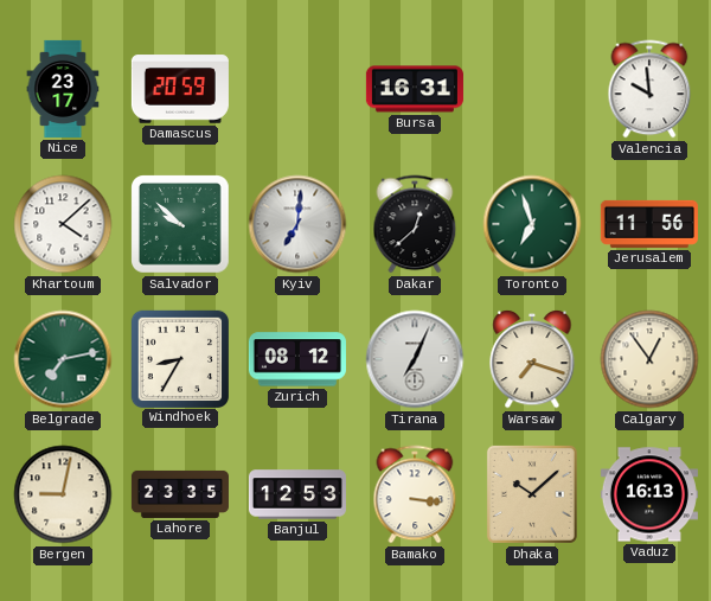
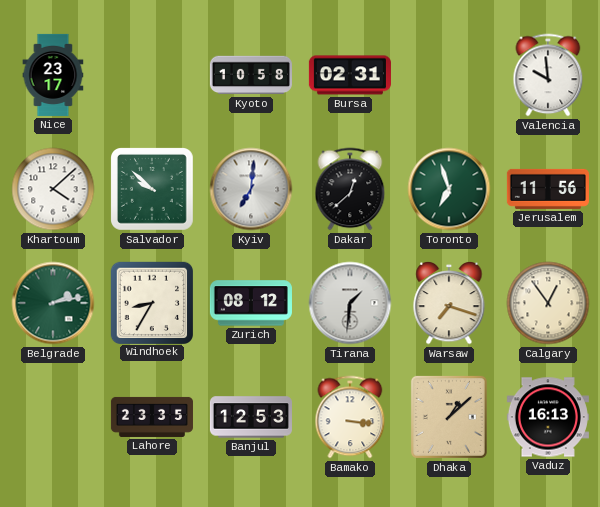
Damascus: 20:59 -> none (180, 89)
Kyoto: none -> 10:58 (251, 75)
Bursa: 16:31 -> 02:31 (350, 75)
Belgrade: 7:13 -> 2:13 (53, 303)
Tirana: 7:04 -> 1:31 (350, 303)
Bergen: 9:02 -> none (63, 494)
Dhaka: 10:08 -> 1:08 (449, 417)
